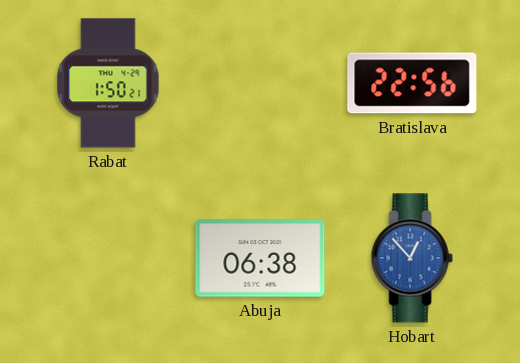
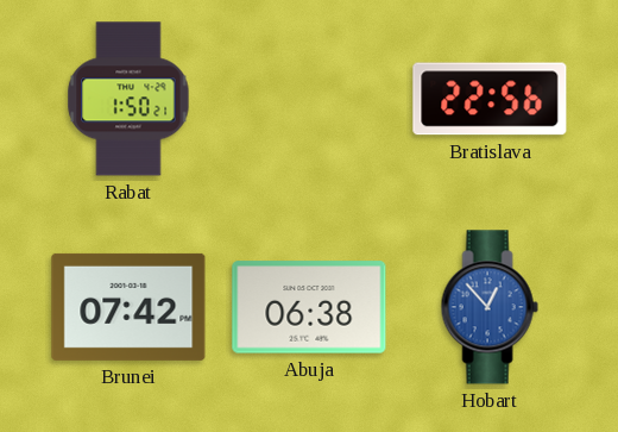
Brunei: none -> 07:42 (128, 307)
